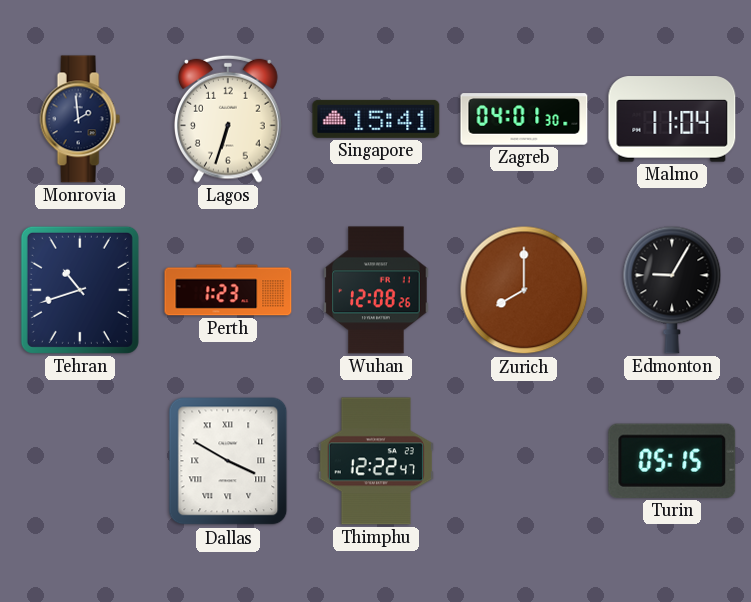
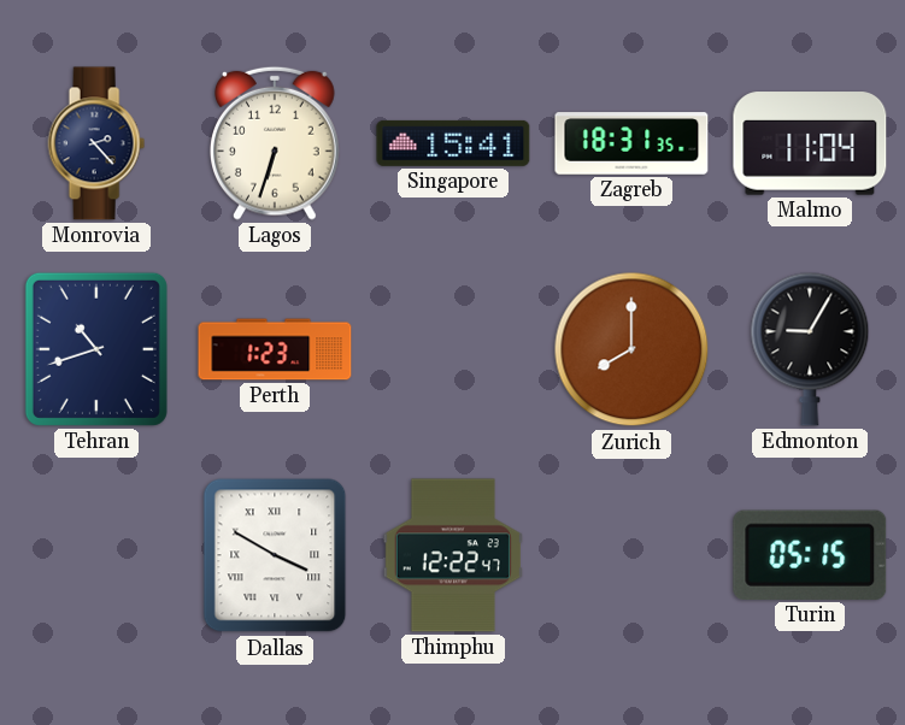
Monrovia: 1:59 -> 2:23 (96, 143)
Zagreb: 04:01 -> 18:31 (631, 143)
Wuhan: 12:08 -> none (376, 290)
